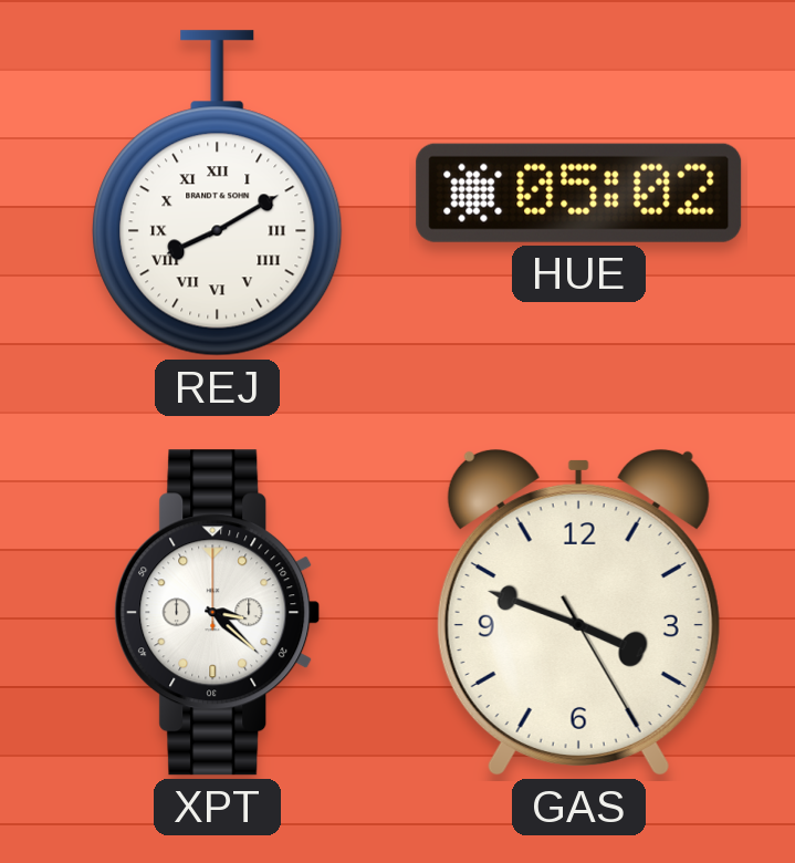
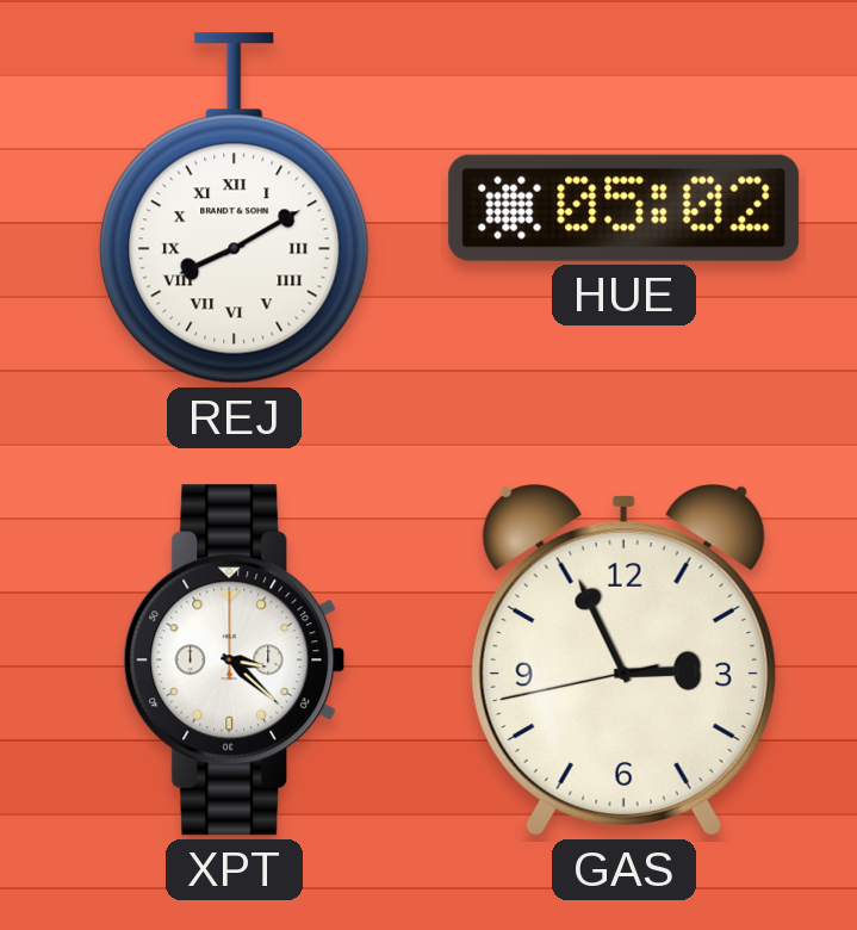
GAS: 3:48 -> 2:55 (623, 659)
